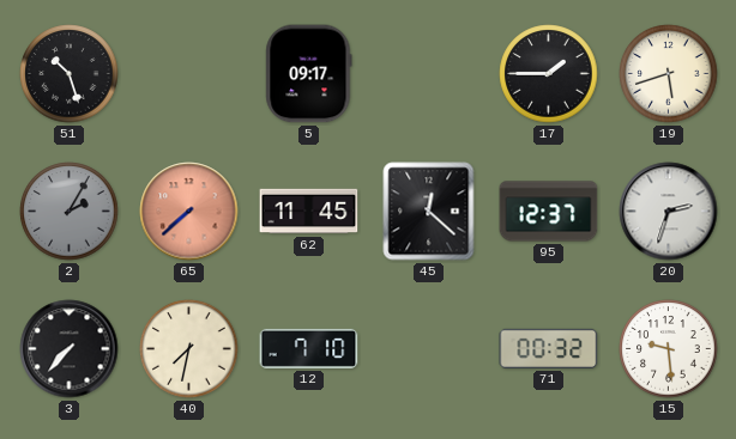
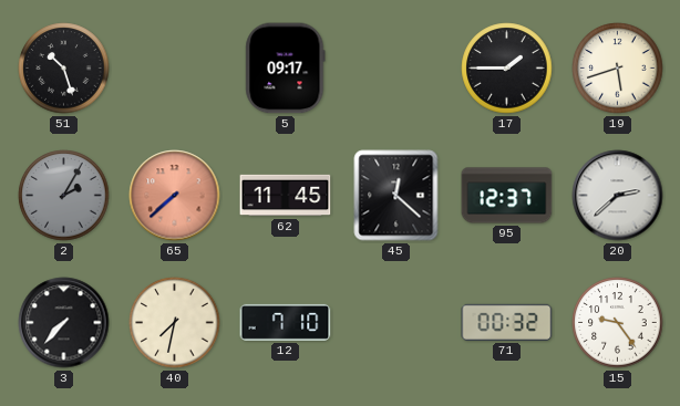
20: 2:33 -> 2:38 (618, 196)
15: 9:29 -> 9:24 (618, 323)
